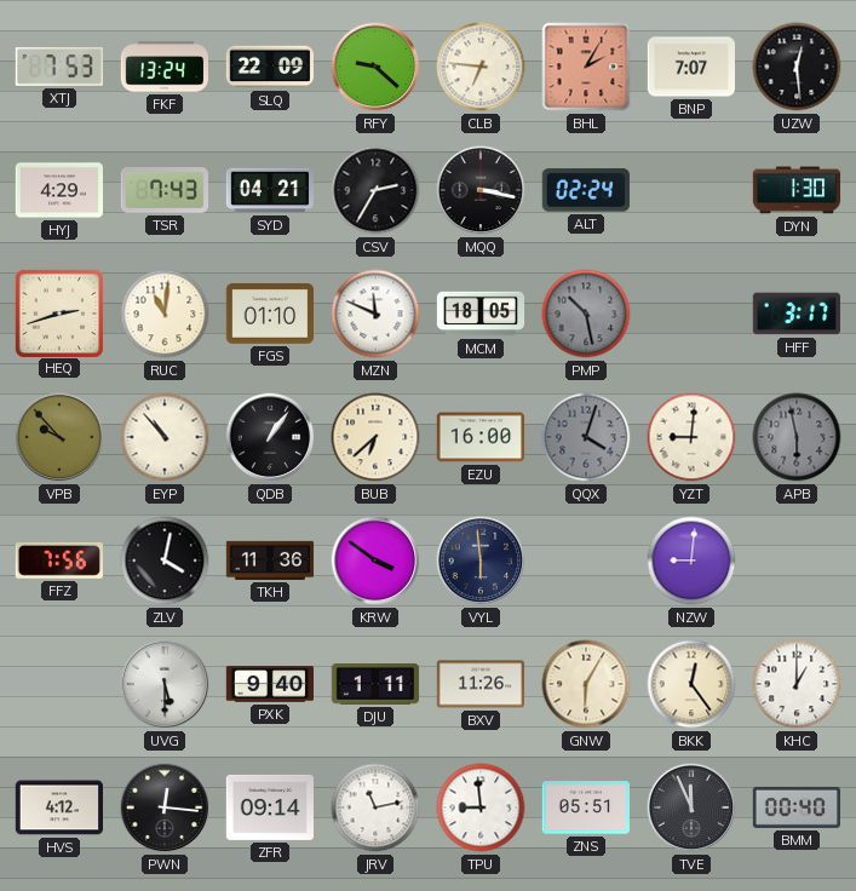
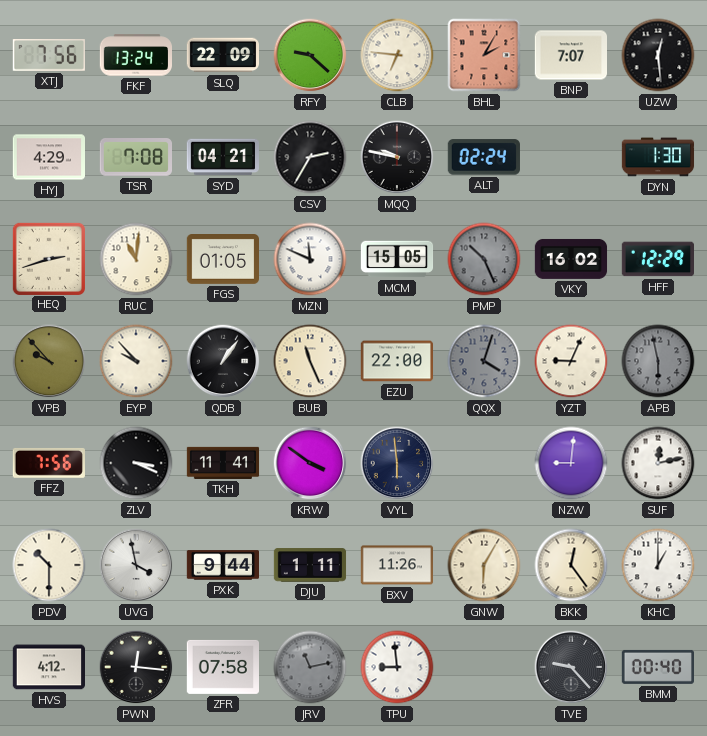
XTJ: 7:53 -> 7:56 (49, 56)
TSR: 7:43 -> 7:08 (135, 158)
MQQ: 3:17 -> 9:47 (397, 157)
FGS: 01:10 -> 01:05 (222, 260)
MCM: 18:05 -> 15:05 (397, 259)
PMP: 10:28 -> 10:26 (484, 259)
VKY: none -> 16:02 (571, 259)
HFF: 3:17 -> 12:29 (657, 259)
EYP: 10:53 -> 9:53 (136, 361)
BUB: 6:38 -> 11:26 (310, 361)
EZU: 16:00 -> 22:00 (396, 361)
YZT: 9:01 -> 9:04 (571, 361)
ZLV: 4:02 -> 3:19 (136, 463)
TKH: 11:36 -> 11:41 (223, 463)
SUF: none -> 12:13 (658, 463)
PDV: none -> 10:30 (49, 565)
UVG: 5:30 -> 3:58 (136, 565)
PXK: 9:40 -> 9:44 (223, 565)
ZFR: 09:14 -> 07:58 (222, 667)
JRV dial: white -> grey (310, 667)
ZNS: 05:51 -> none (585, 807)
TVE: 11:56 -> 9:23 (571, 667)
